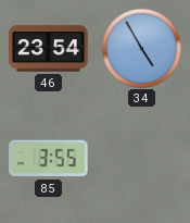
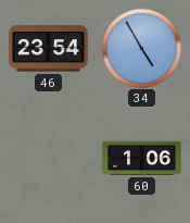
85: 3:55 -> none (49, 159)
60: none -> 1:06 (142, 158)
